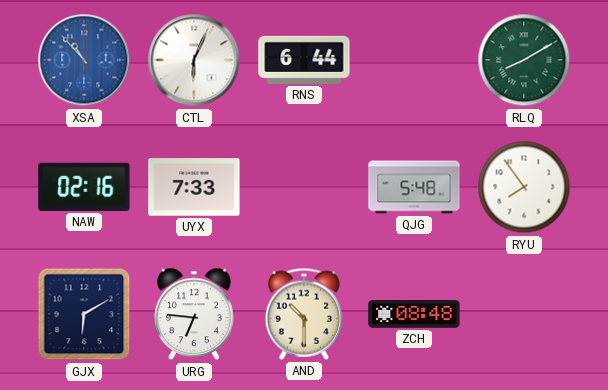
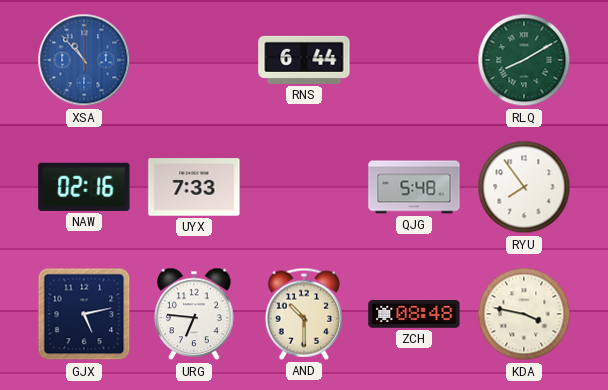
CTL: 6:04 -> none (194, 60)
GJX: 6:10 -> 5:13 (84, 314)
KDA: none -> 3:47 (524, 314)
